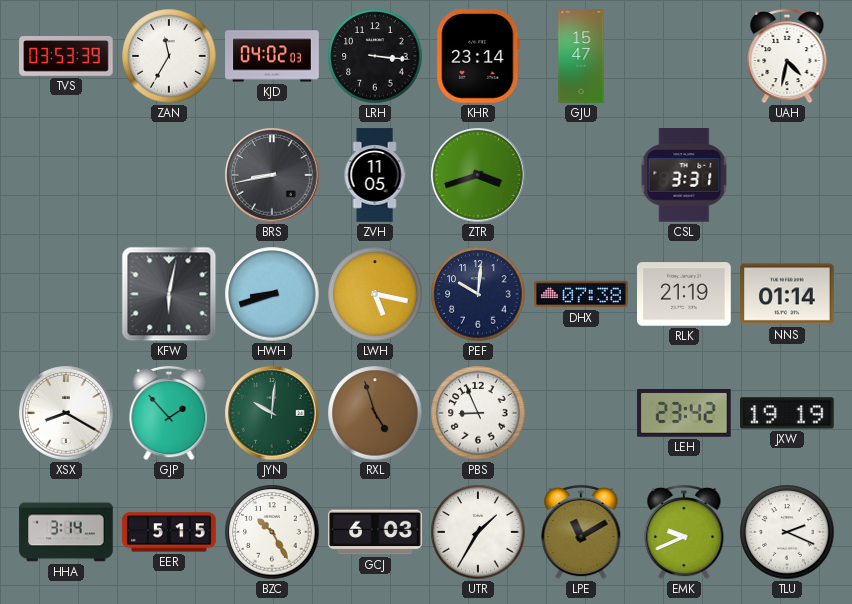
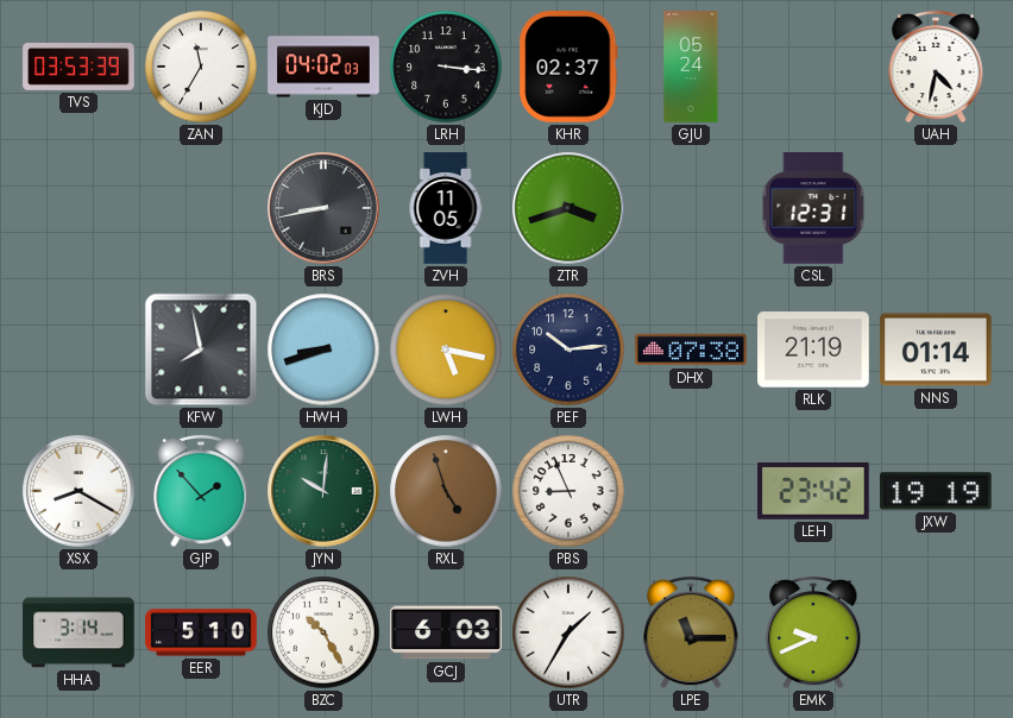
KHR: 23:14 -> 02:37 (568, 67)
GJU: 15:47 -> 05:24 (691, 67)
CSL: 3:31 -> 12:31 (813, 208)
KFW: 6:02 -> 7:58 (201, 349)
PEF: 10:01 -> 10:14 (568, 349)
EER: 5:15 -> 5:10 (201, 632)
LPE: 11:10 -> 11:15 (691, 632)
TLU: 2:19 -> none (787, 532)
